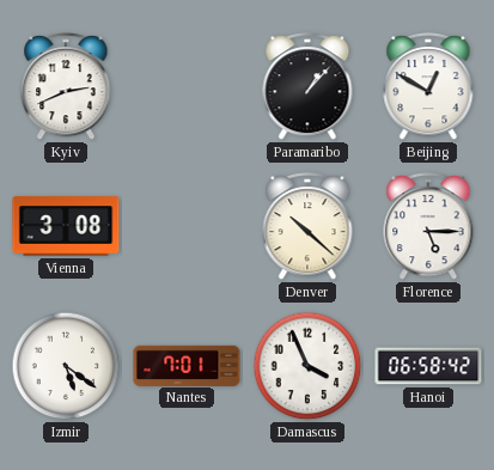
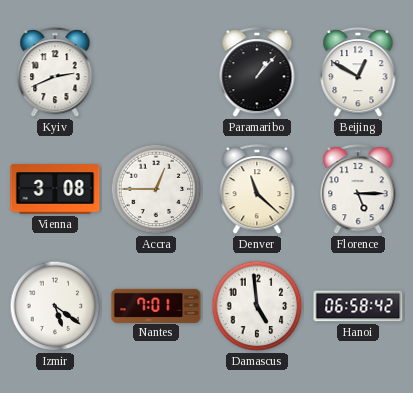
Accra: none -> 12:45 (156, 189)
Denver: 10:22 -> 11:22 (257, 190)
Damascus: 3:56 -> 4:59 (257, 306)
